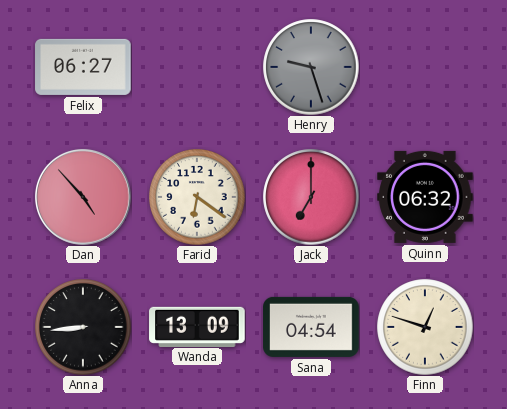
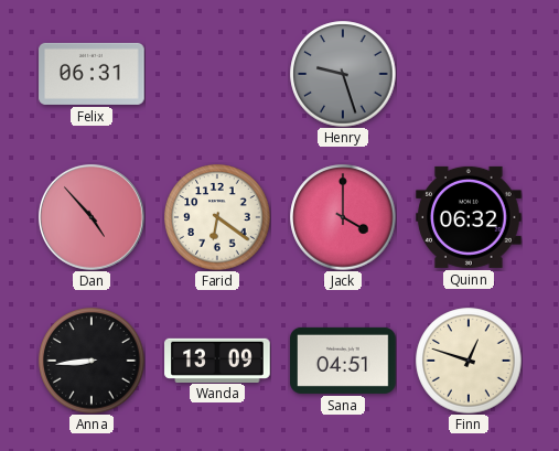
Felix: 06:27 -> 06:31 (92, 74)
Jack: 7:00 -> 4:00 (343, 217)
Sana: 04:54 -> 04:51 (343, 361)
